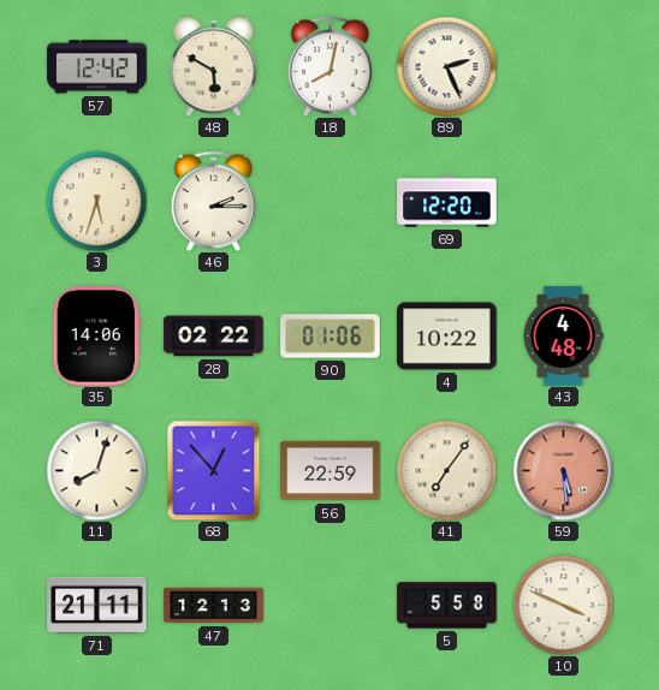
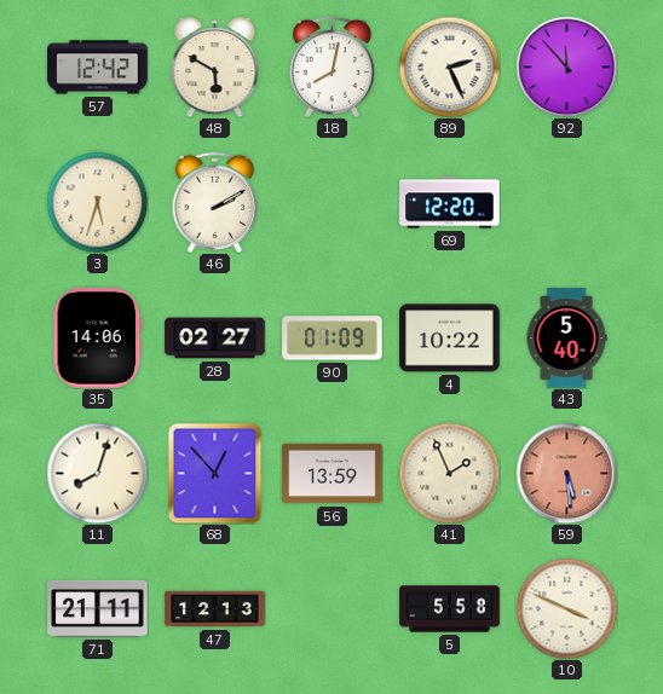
92: none -> 11:53 (566, 66)
46: 2:15 -> 2:10 (214, 202)
28: 02:22 -> 02:27 (215, 339)
90: 01:06 -> 01:09 (333, 339)
43: 4:48 -> 5:40 (566, 339)
56: 22:59 -> 13:59 (333, 474)
41: 7:06 -> 1:56 (449, 473)
